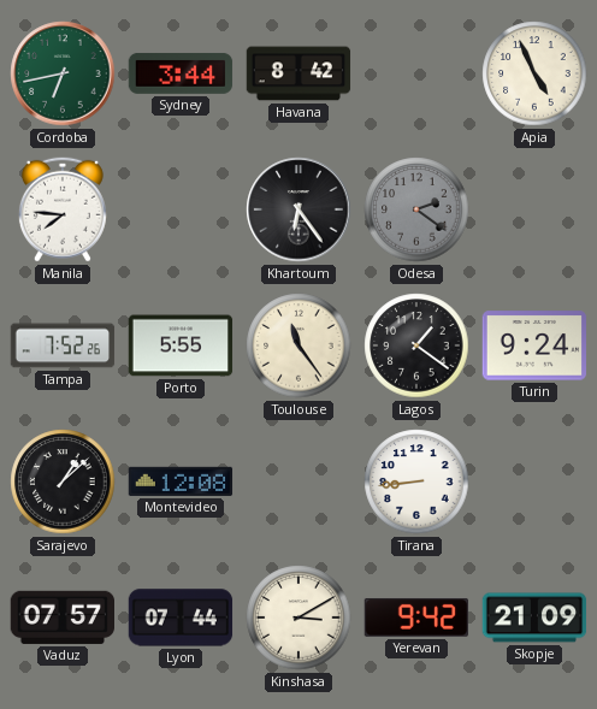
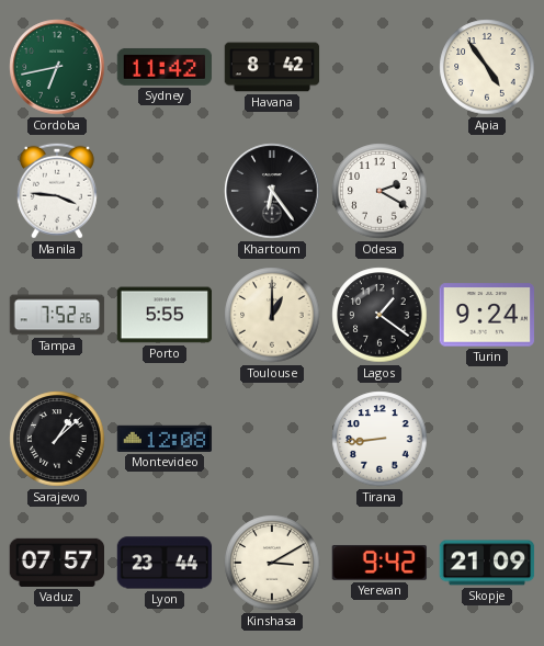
Sydney: 3:44 -> 11:42 (165, 67)
Apia: 4:56 -> 4:54 (487, 67)
Manila: 7:46 -> 3:46 (57, 191)
Odesa: 2:21 -> 2:20 (379, 191)
Odesa dial: grey -> white (379, 191)
Toulouse: 11:24 -> 1:00 (272, 315)
Lyon: 07:44 -> 23:44 (165, 563)
